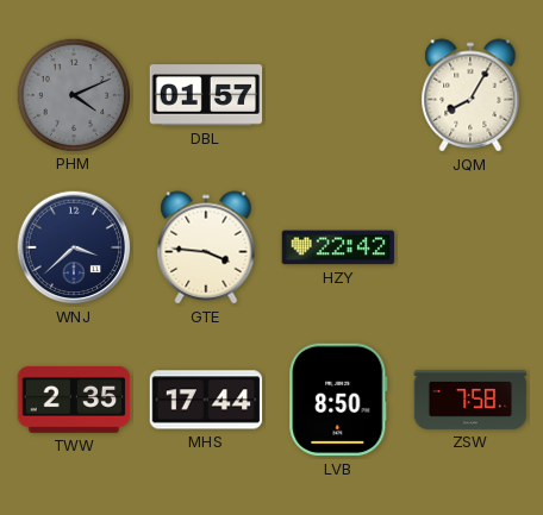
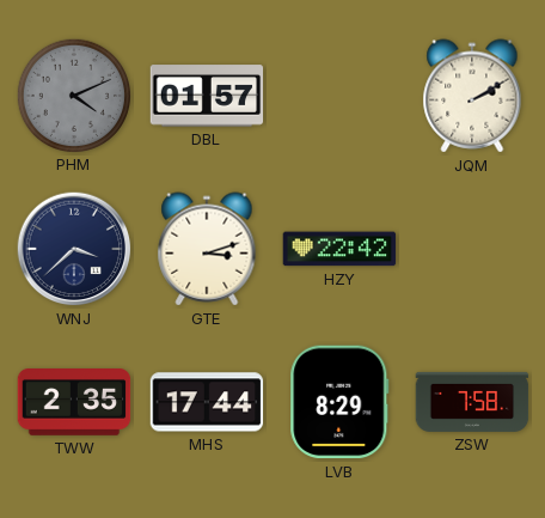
JQM: 8:05 -> 2:10 (472, 96)
GTE: 3:46 -> 3:12 (207, 249)
LVB: 8:50 -> 8:29 (339, 402)
